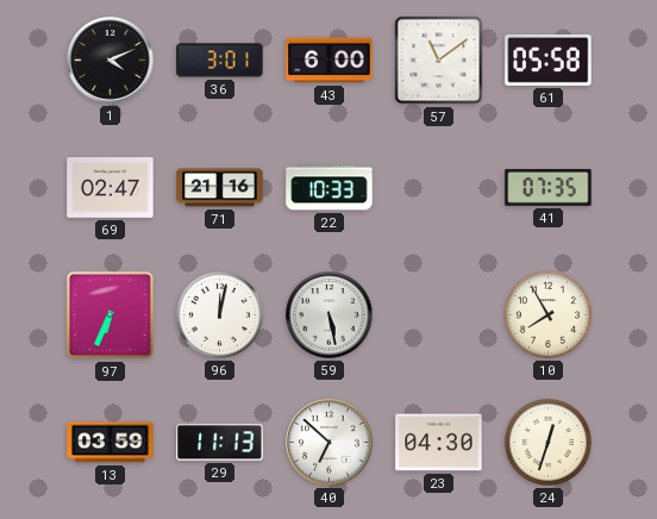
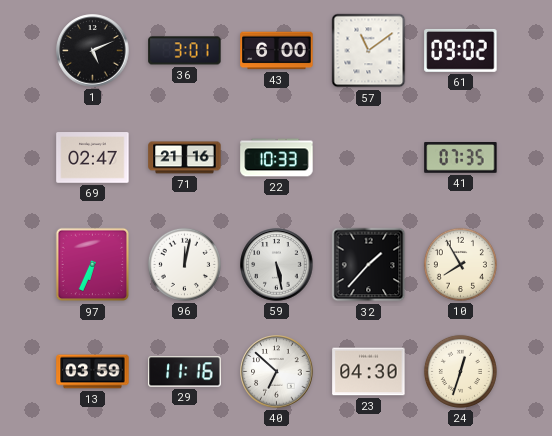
1: 4:11 -> 5:11 (93, 51)
61: 05:58 -> 09:02 (461, 50)
32: none -> 1:37 (369, 265)
29: 11:13 -> 11:16 (185, 372)
